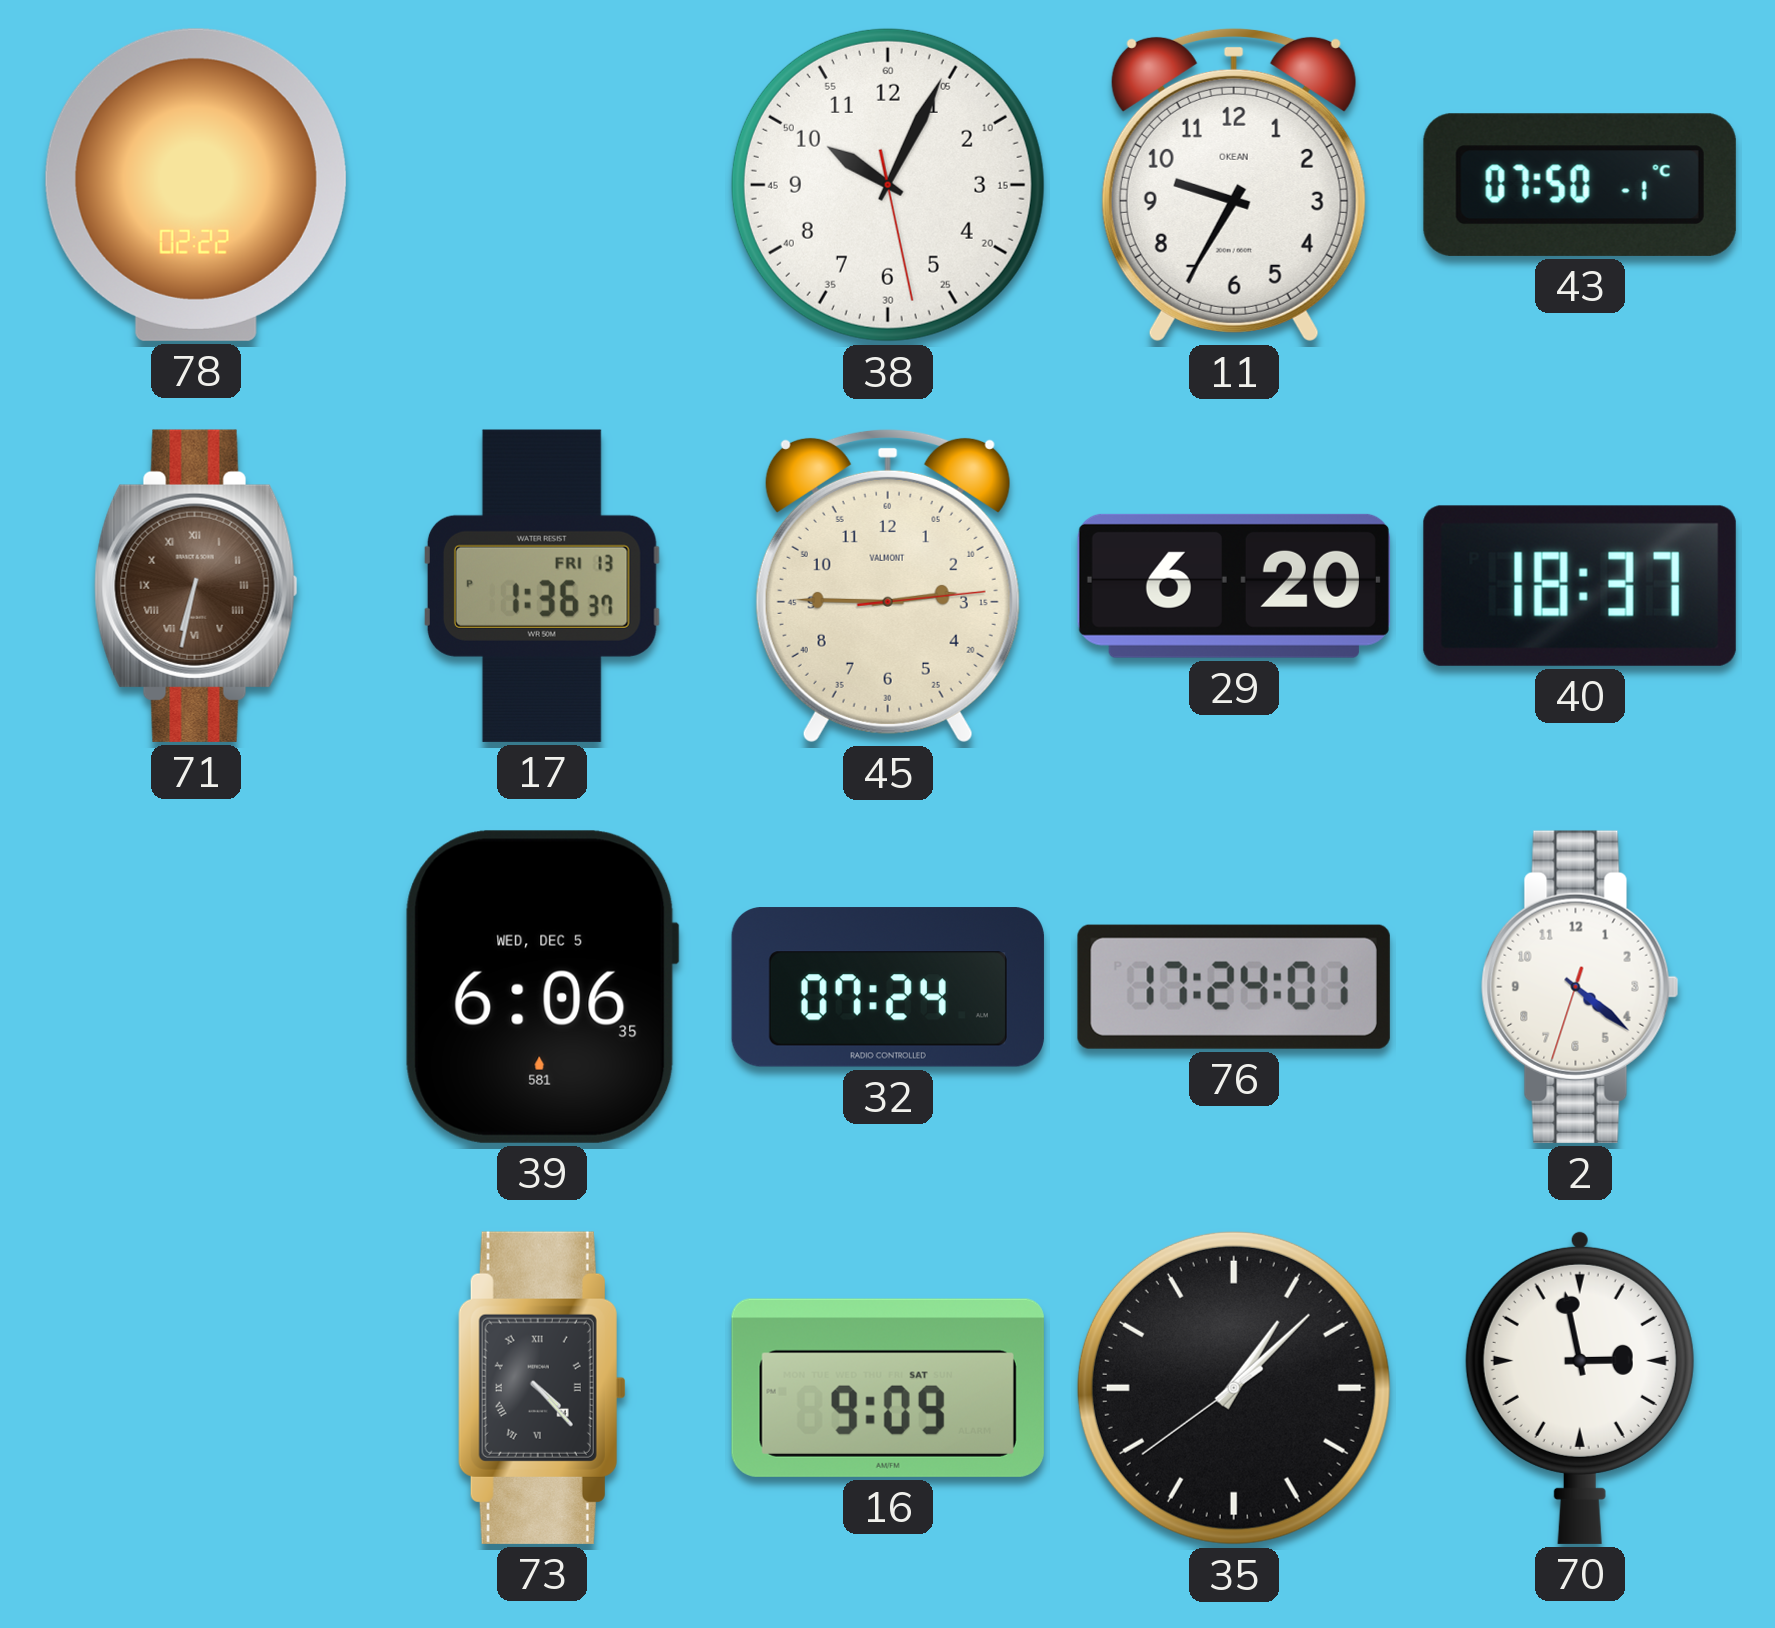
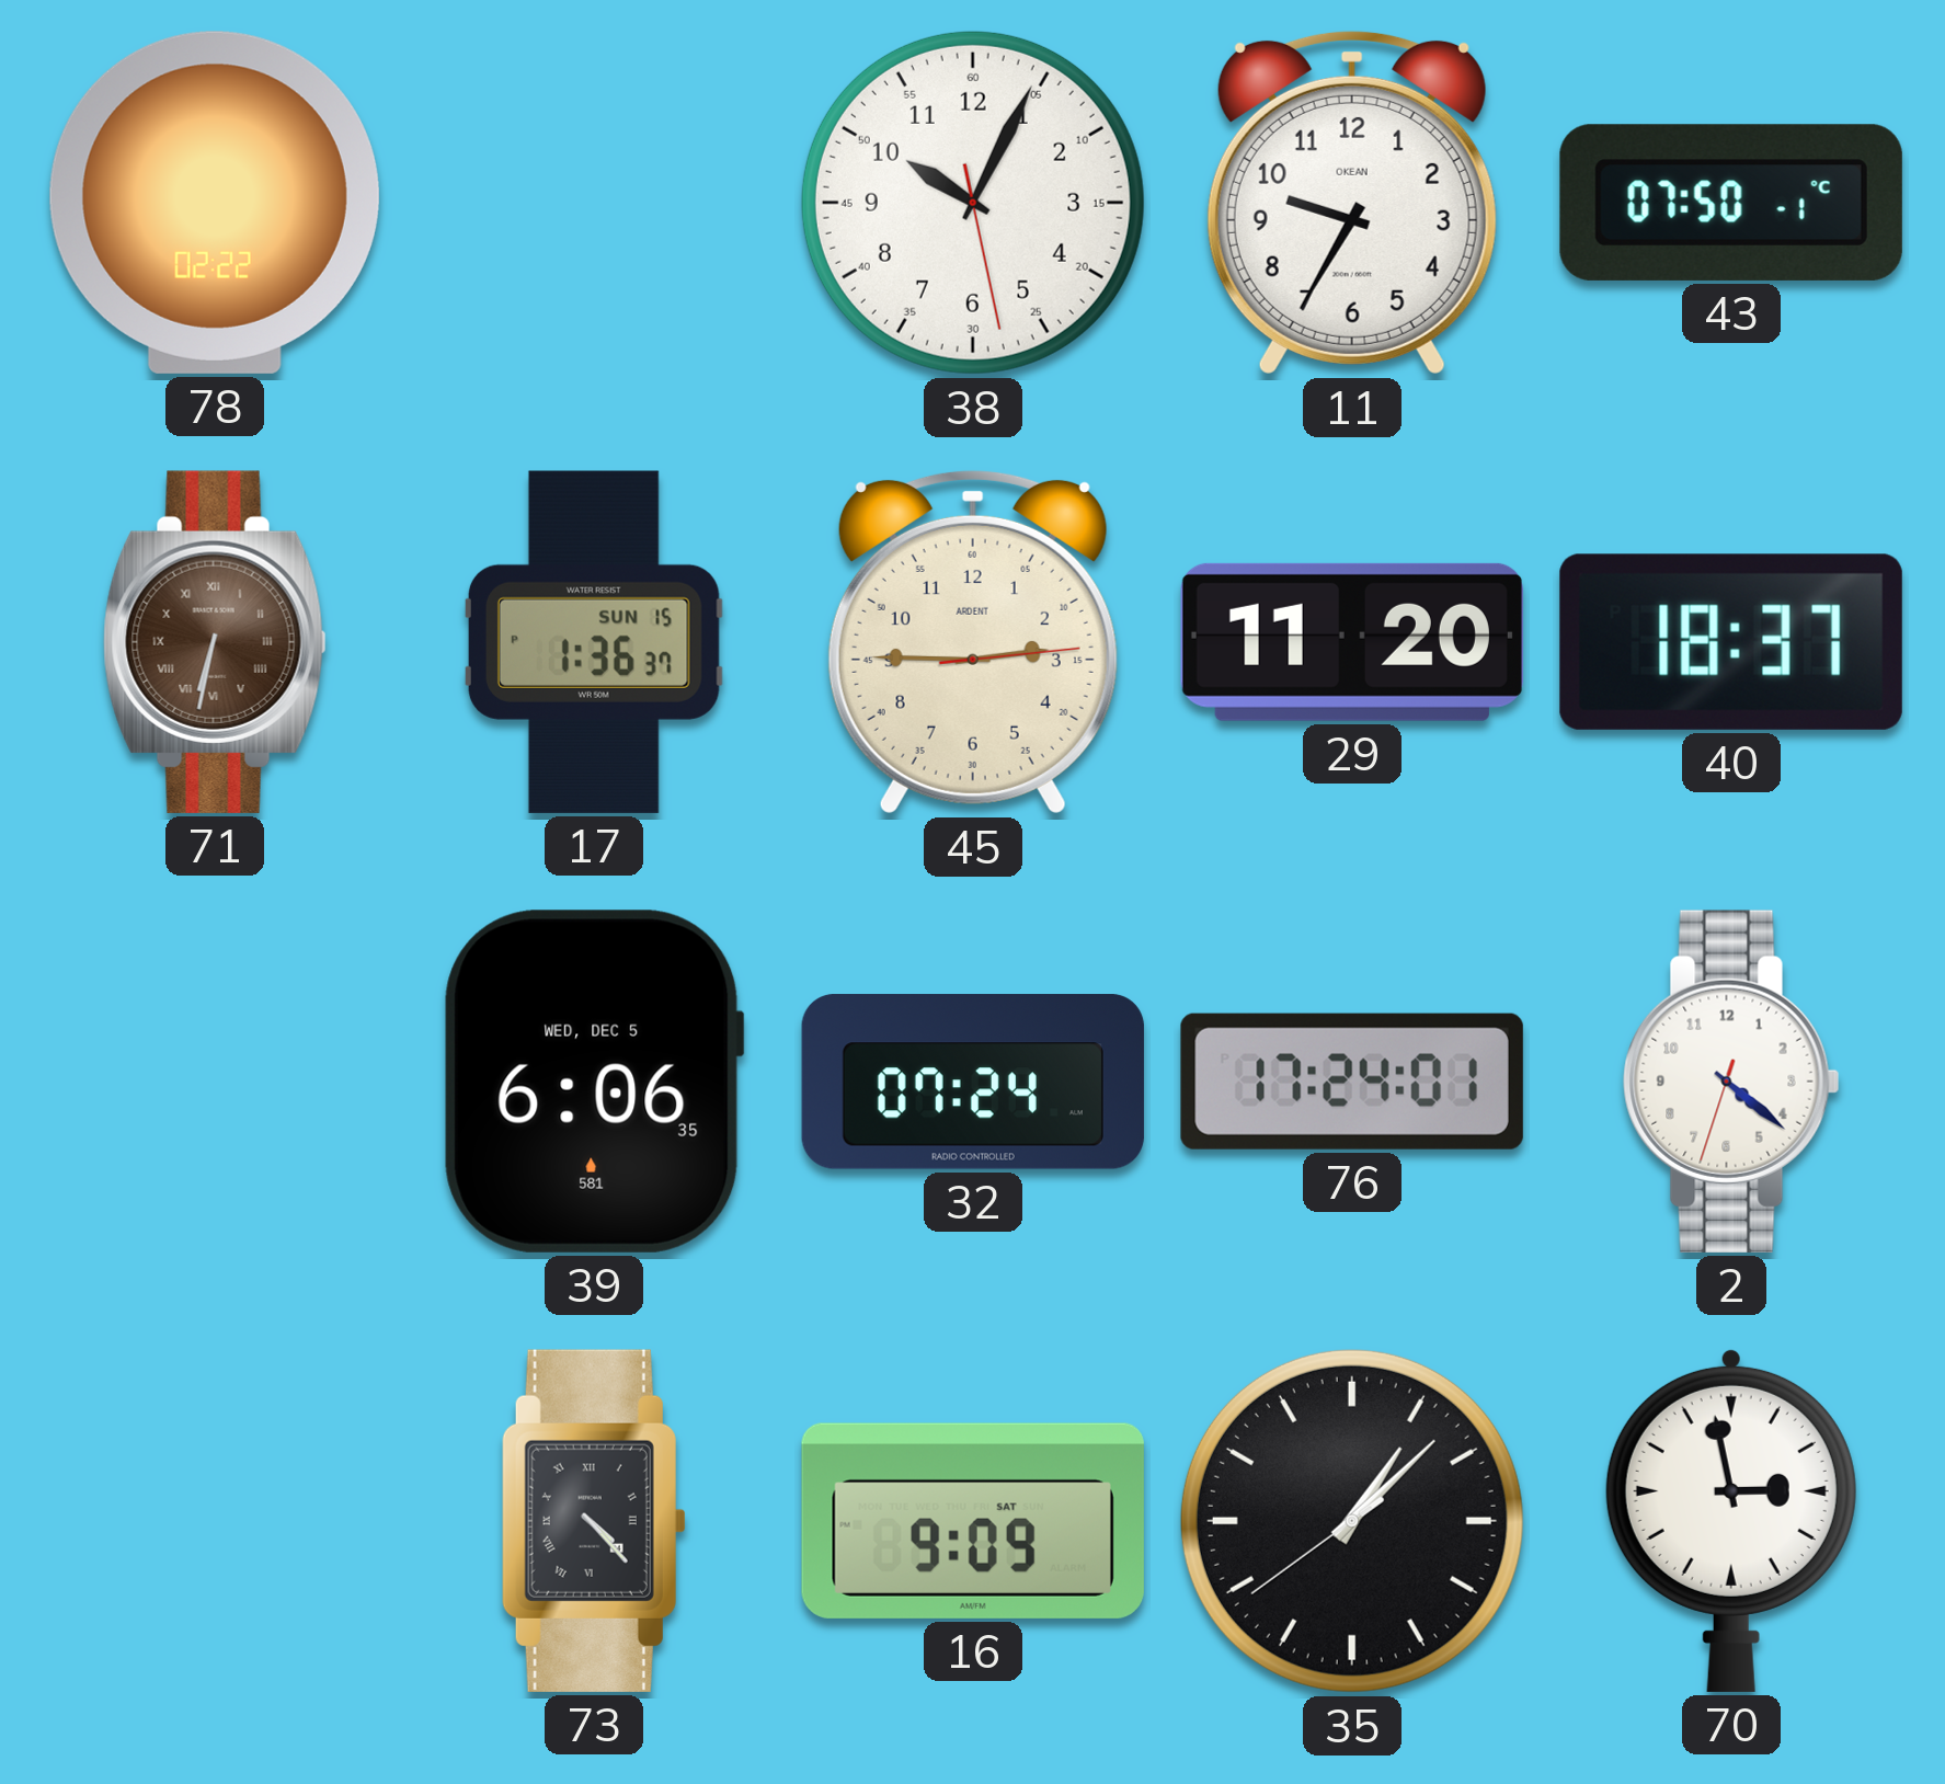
17 date: FRI 13 -> SUN 15 (594, 642)
45 brand: VALMONT -> ARDENT (973, 642)
29: 6:20 -> 11:20 (1352, 642)
